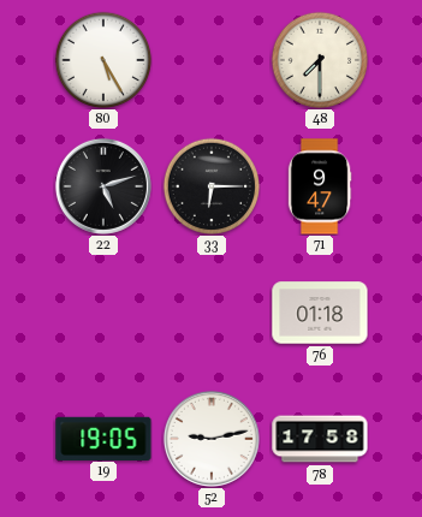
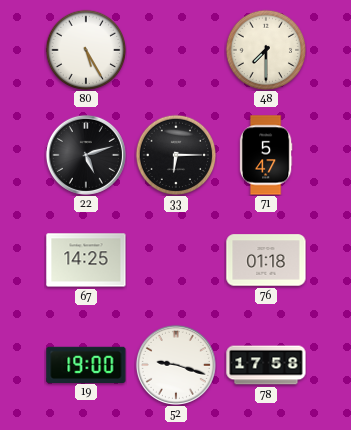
71: 9:47 -> 5:47 (266, 155)
67: none -> 14:25 (86, 260)
19: 19:05 -> 19:00 (86, 364)
52: 9:13 -> 9:18 (176, 365)
